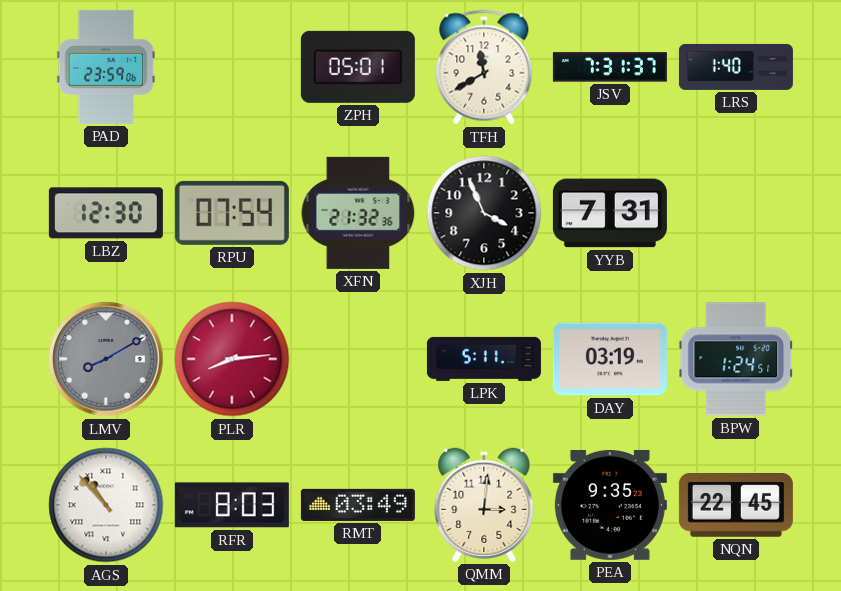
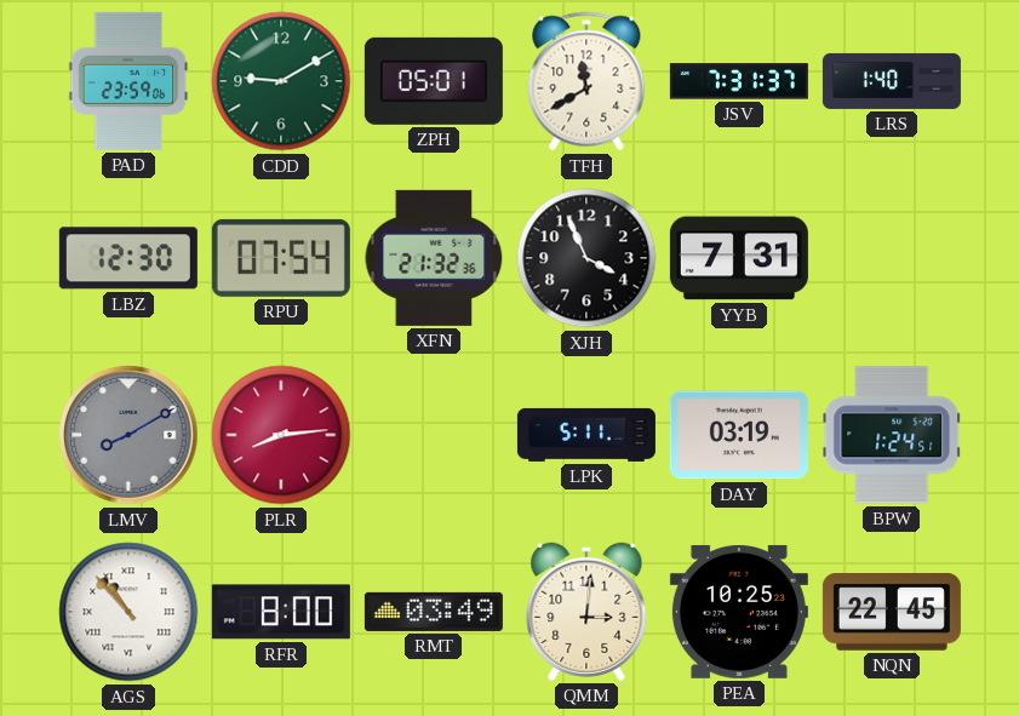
CDD: none -> 9:10 (281, 81)
RFR: 8:03 -> 8:00 (281, 612)
PEA: 9:35 -> 10:25 (739, 612)
